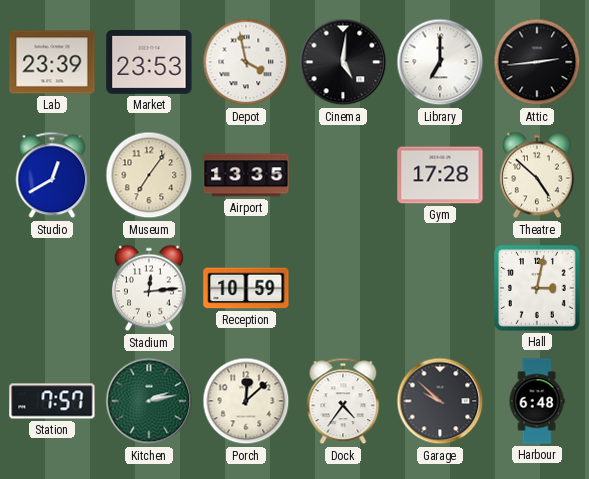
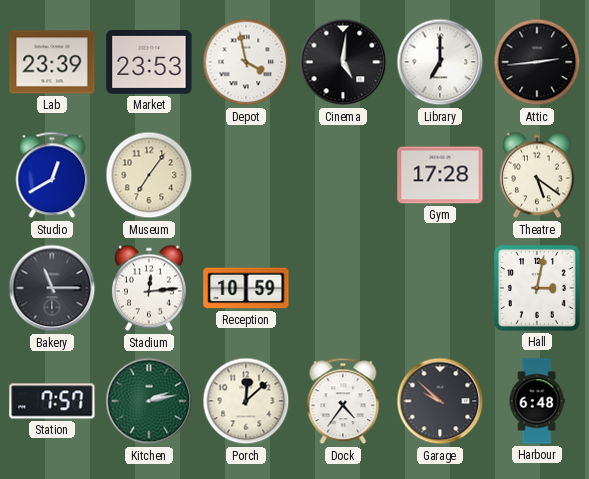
Airport: 13:35 -> none (246, 175)
Theatre: 4:52 -> 5:21 (537, 175)
Bakery: none -> 11:15 (52, 288)
